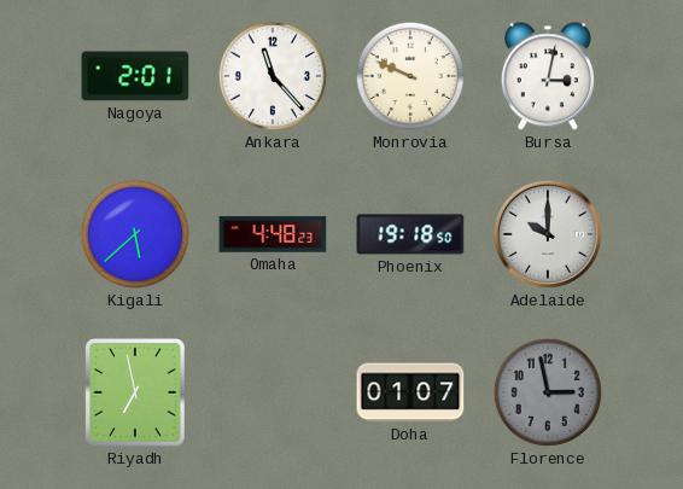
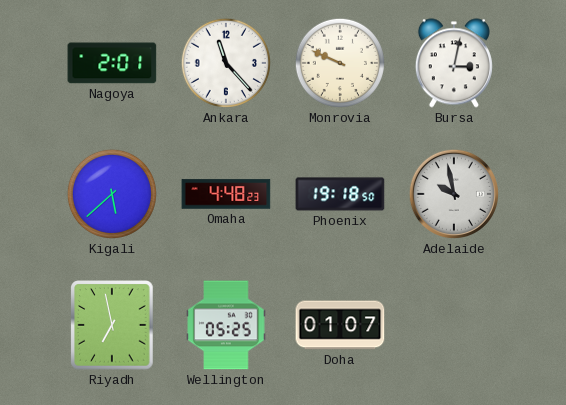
Adelaide: 10:00 -> 9:58 (454, 194)
Wellington: none -> 05:25 (226, 325)
Florence: 2:58 -> none (548, 392)
